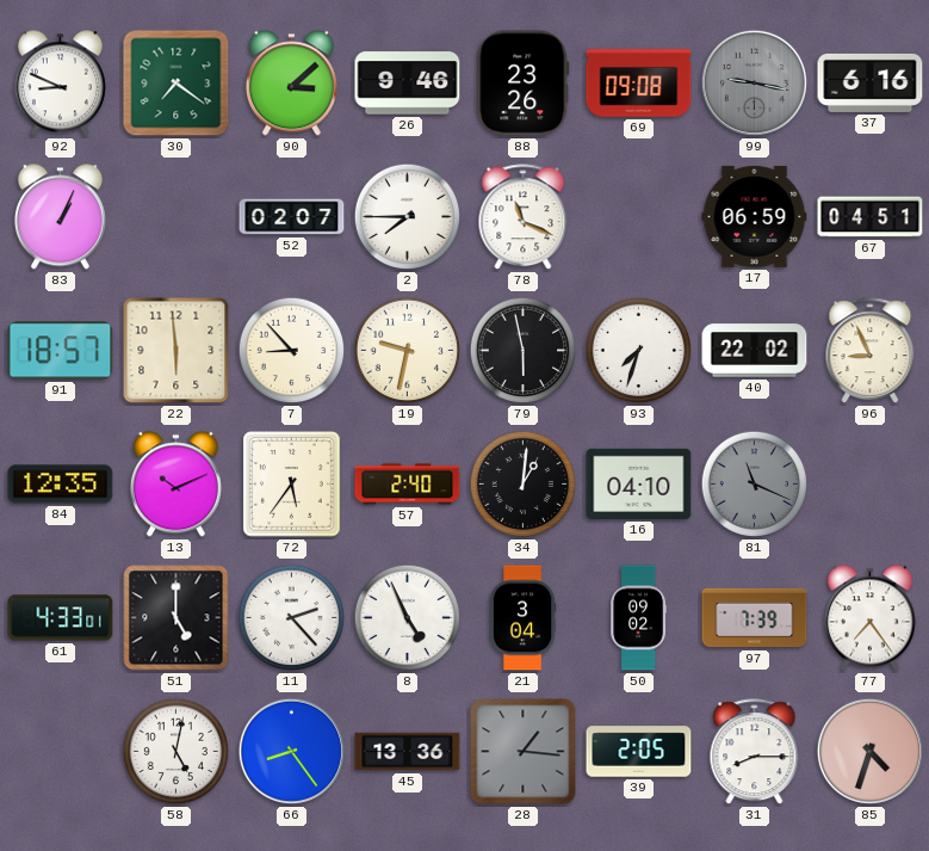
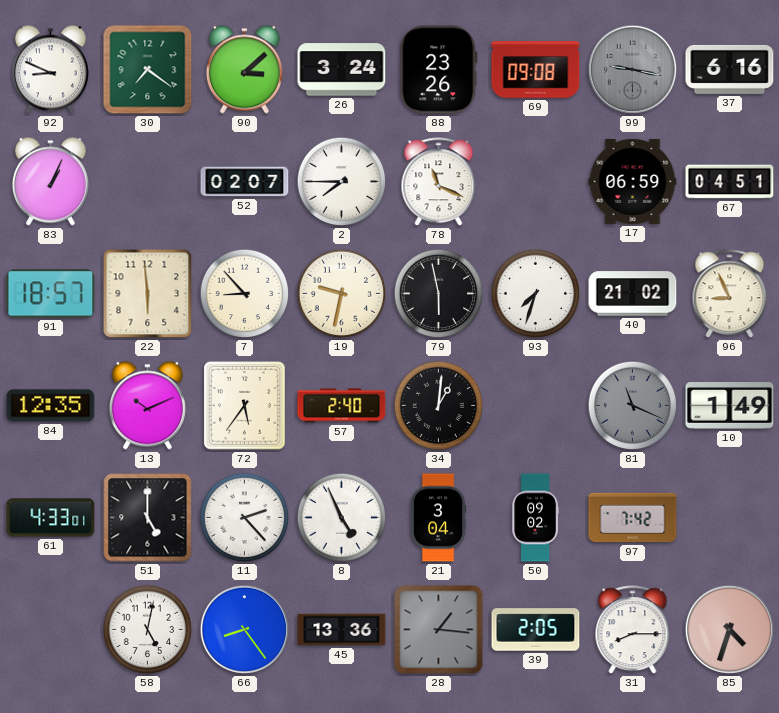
26: 9:46 -> 3:24 (342, 70)
40: 22:02 -> 21:02 (633, 294)
16: 04:10 -> none (639, 483)
10: none -> 1:49 (730, 406)
97: 7:39 -> 7:42 (633, 518)
77: 7:24 -> none (869, 618)
